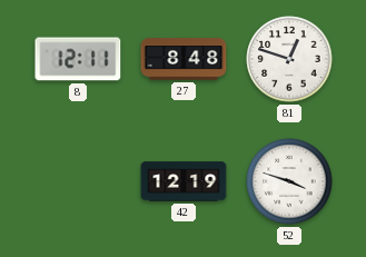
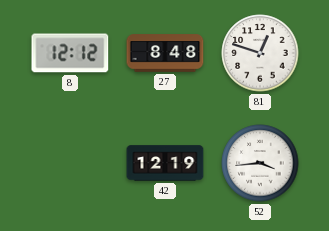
8: 12:11 -> 12:12 (70, 53)
52: 3:48 -> 3:44 (260, 163)
